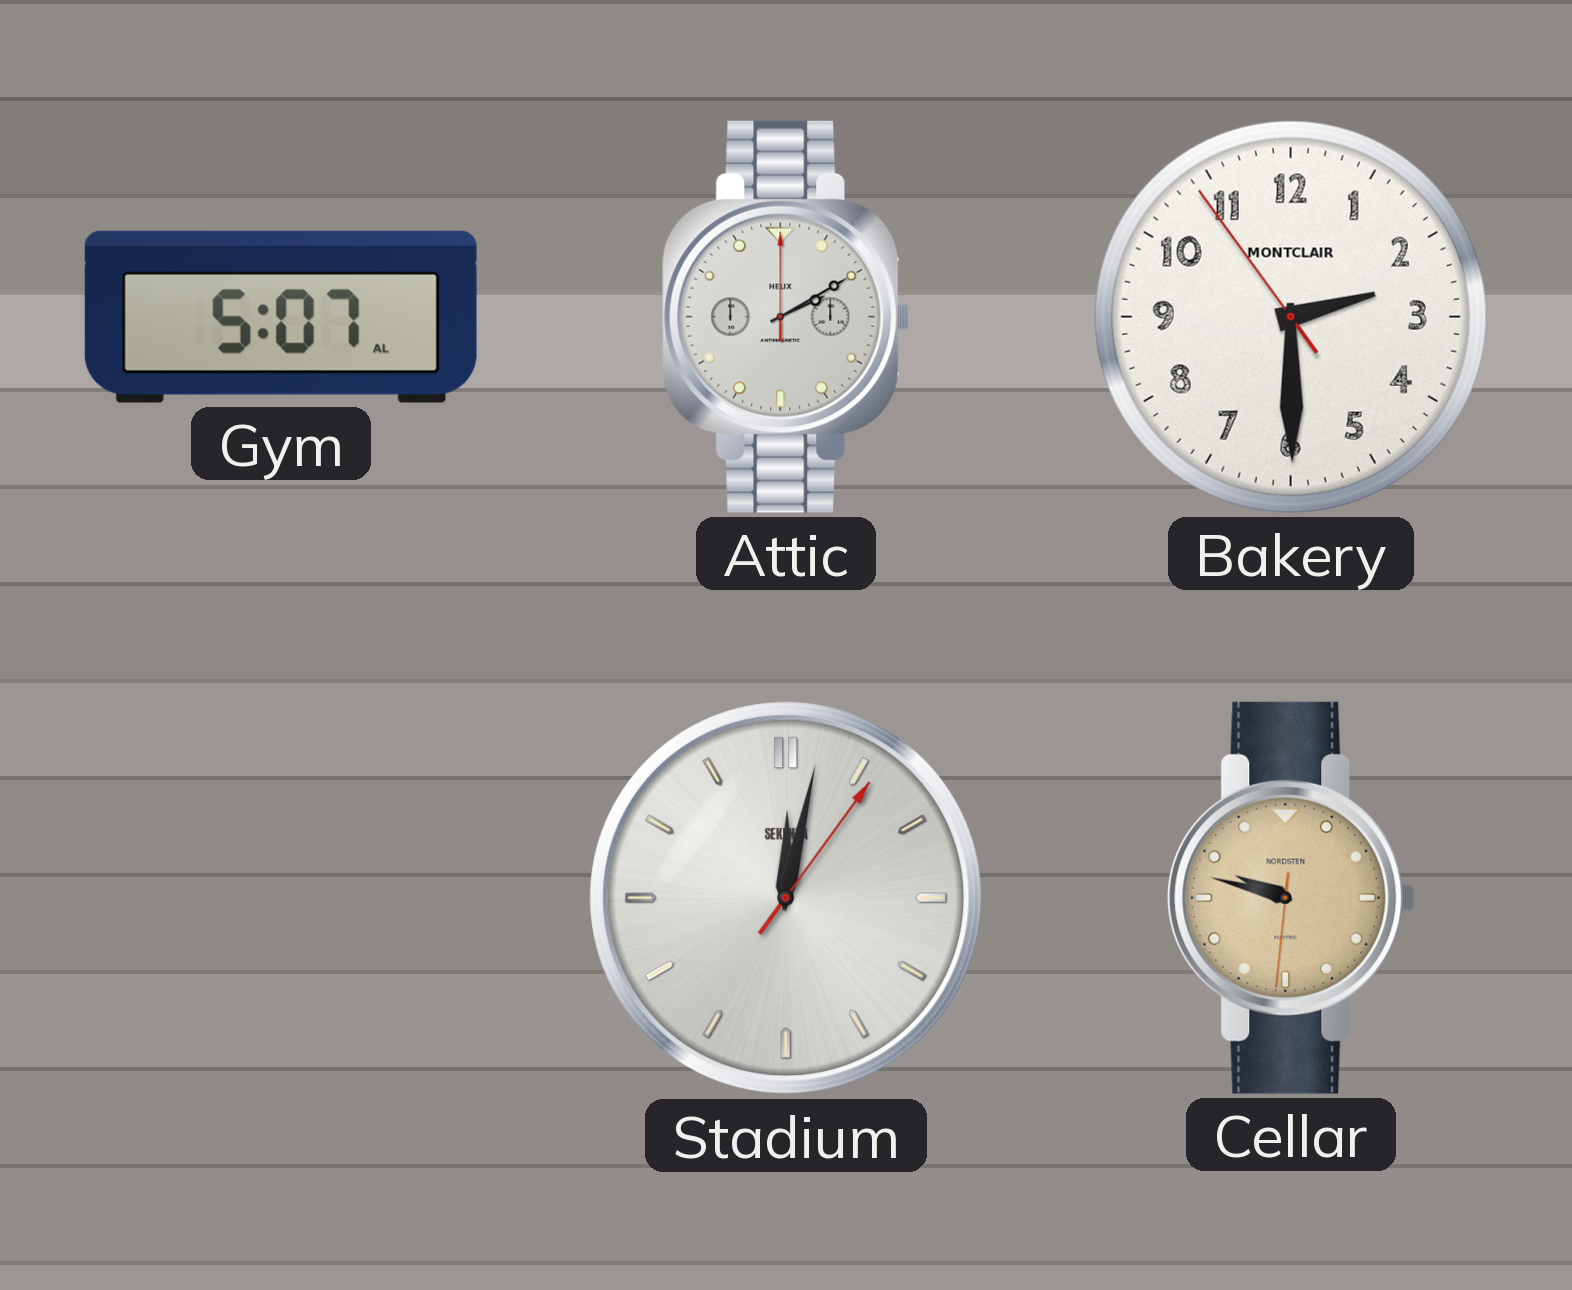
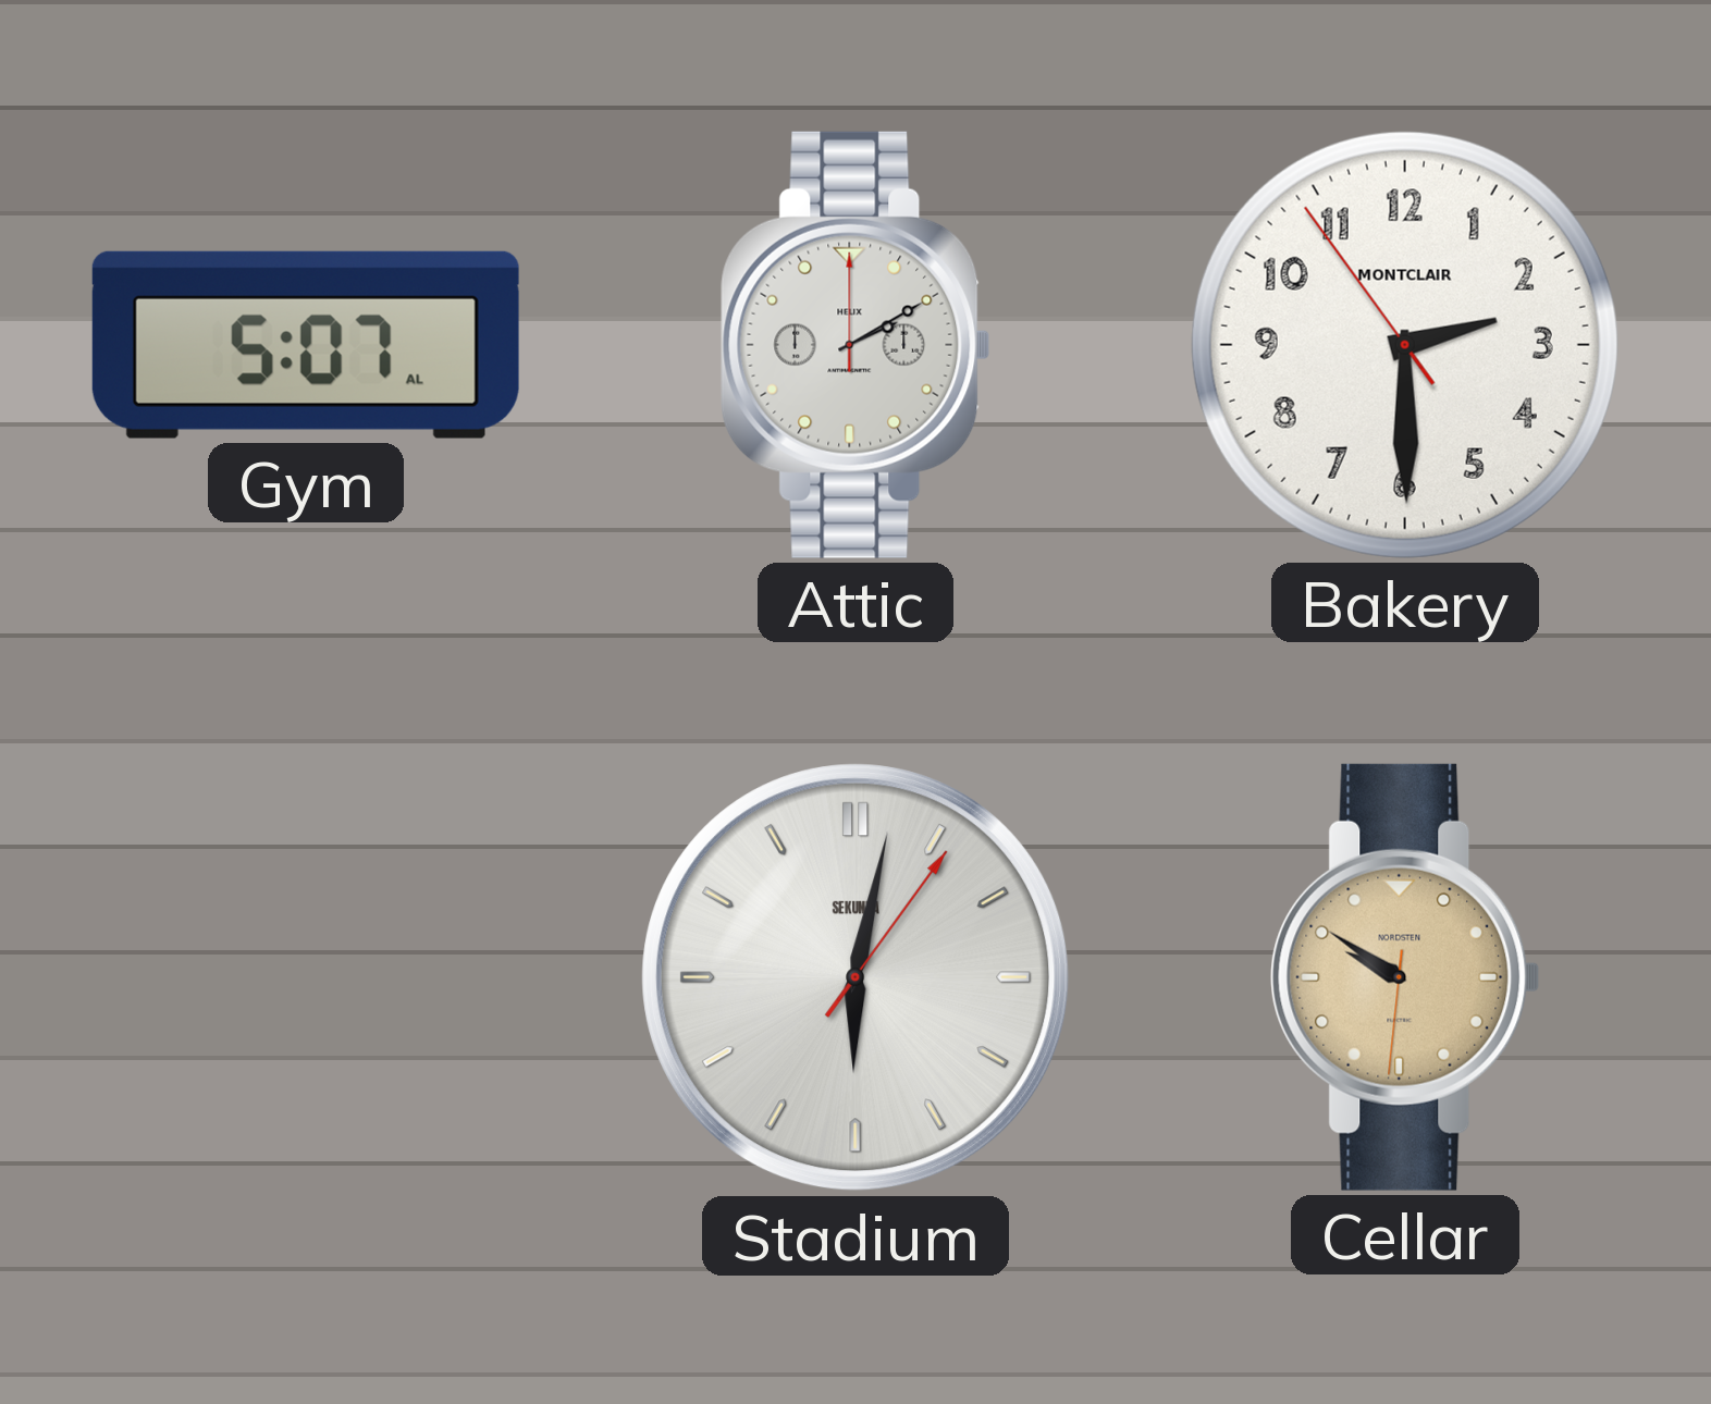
Stadium: 12:02 -> 6:02 (856, 977)
Cellar: 9:47 -> 9:50 (1405, 977)
